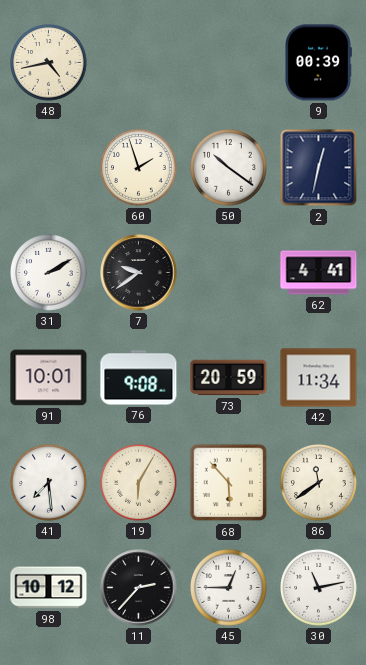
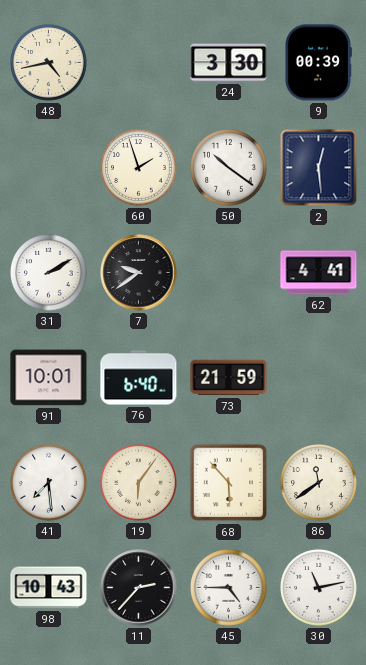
24: none -> 3:30 (229, 63)
2: 12:32 -> 12:29 (319, 168)
76: 9:08 -> 6:40 (139, 378)
73: 20:59 -> 21:59 (229, 378)
42: 11:34 -> none (319, 378)
19: 6:05 -> 6:06 (139, 483)
98: 10:12 -> 10:43 (49, 588)
45: 12:45 -> 4:45 (229, 588)
